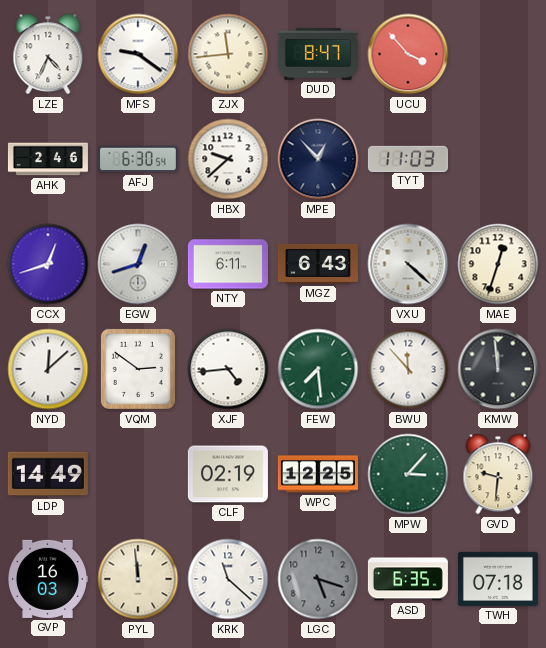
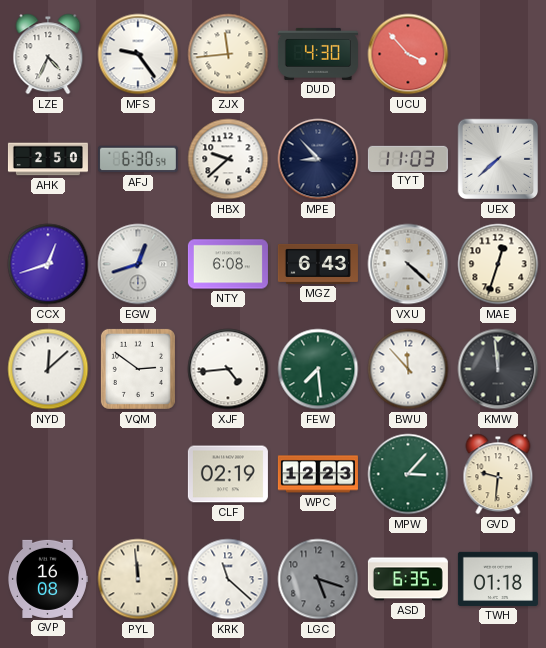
MFS: 9:21 -> 9:24 (138, 54)
DUD: 8:47 -> 4:30 (318, 54)
AHK: 2:46 -> 2:50 (48, 159)
MPE: 12:53 -> 8:53 (318, 159)
UEX: none -> 7:38 (498, 159)
NTY: 6:11 -> 6:08 (228, 264)
LDP: 14:49 -> none (48, 474)
WPC: 12:25 -> 12:23 (318, 474)
GVP: 16:03 -> 16:08 (48, 579)
TWH: 07:18 -> 01:18 (498, 579)
